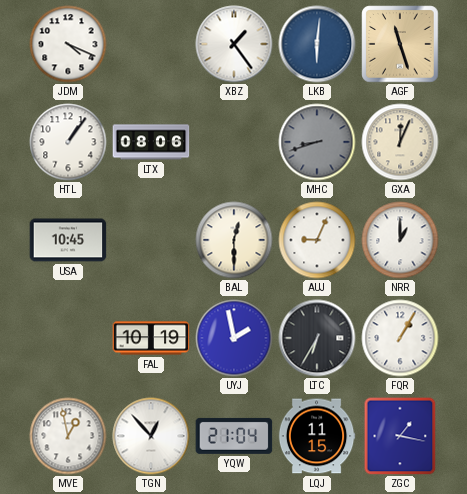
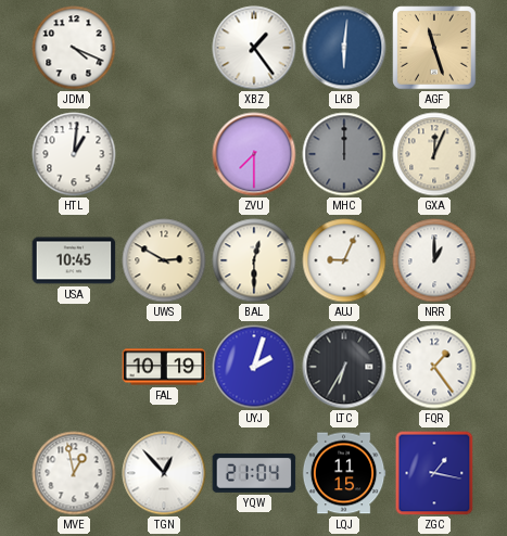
HTL: 1:06 -> 1:01 (74, 154)
LTX: 08:06 -> none (151, 142)
ZVU: none -> 7:30 (254, 154)
MHC: 8:42 -> 12:00 (344, 154)
UWS: none -> 2:50 (164, 260)
UYJ: 1:58 -> 2:03 (254, 367)
FQR: 1:05 -> 1:24 (434, 367)
